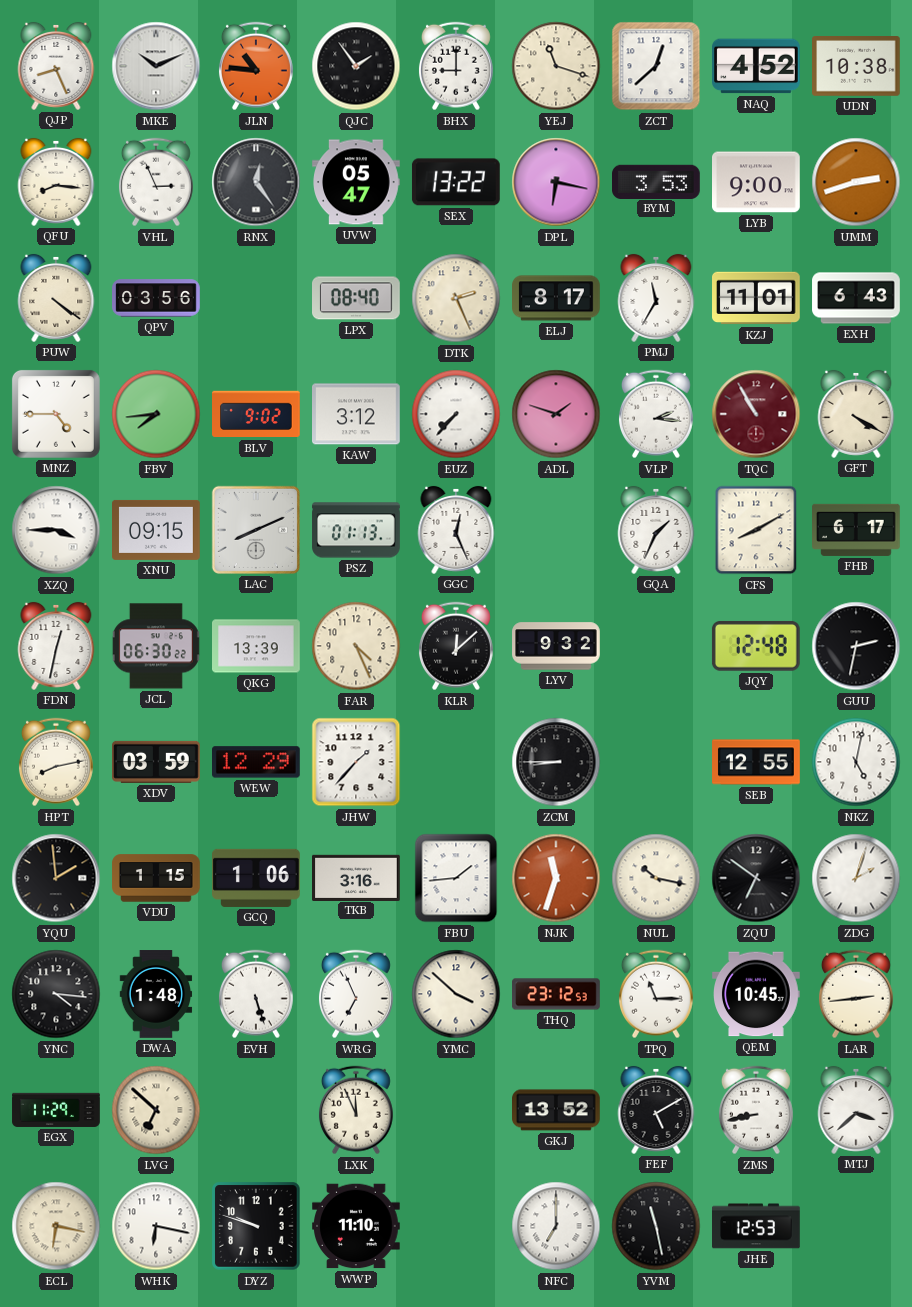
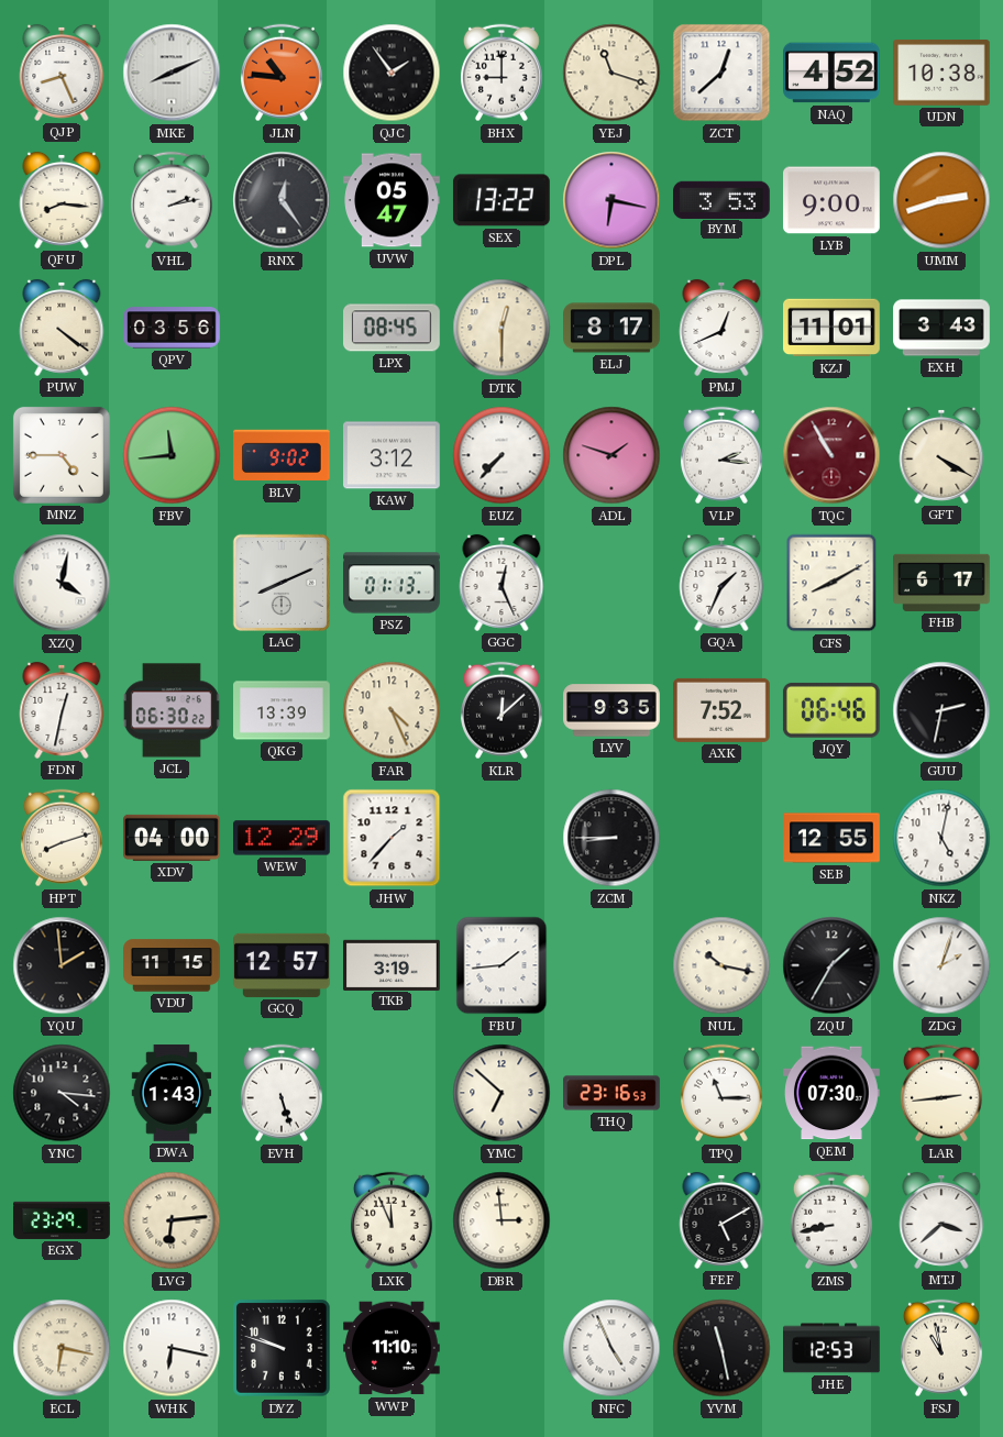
MKE: 10:11 -> 8:11 (172, 73)
VHL: 2:56 -> 2:13 (172, 200)
LPX: 08:40 -> 08:45 (393, 328)
DTK: 2:26 -> 12:30 (501, 328)
PMJ: 11:35 -> 12:41 (721, 328)
EXH: 6:43 -> 3:43 (941, 328)
FBV: 7:44 -> 11:44 (172, 455)
XZQ: 3:45 -> 4:02 (62, 583)
XNU: 09:15 -> none (156, 530)
LYV: 9:32 -> 9:35 (611, 710)
AXK: none -> 7:52 (723, 710)
JQY: 12:48 -> 06:46 (831, 710)
HPT: 8:13 -> 8:12 (62, 838)
XDV: 03:59 -> 04:00 (173, 838)
VDU: 1:15 -> 11:15 (172, 965)
GCQ: 1:06 -> 12:57 (283, 965)
TKB: 3:16 -> 3:19 (393, 964)
NJK: 11:33 -> none (556, 878)
ZQU: 6:51 -> 1:35 (831, 965)
DWA: 1:48 -> 1:43 (172, 1093)
WRG: 6:56 -> none (356, 994)
YMC: 3:52 -> 6:52 (501, 1093)
THQ: 23:12 -> 23:16 (611, 1093)
QEM: 10:45 -> 07:30 (833, 1093)
EGX: 11:29 -> 23:29 (62, 1220)
LVG: 6:52 -> 6:14 (172, 1220)
DBR: none -> 2:59 (501, 1220)
GKJ: 13:52 -> none (557, 1110)
NFC: 7:00 -> 4:56 (611, 1348)
FSJ: none -> 10:58 (941, 1348)
